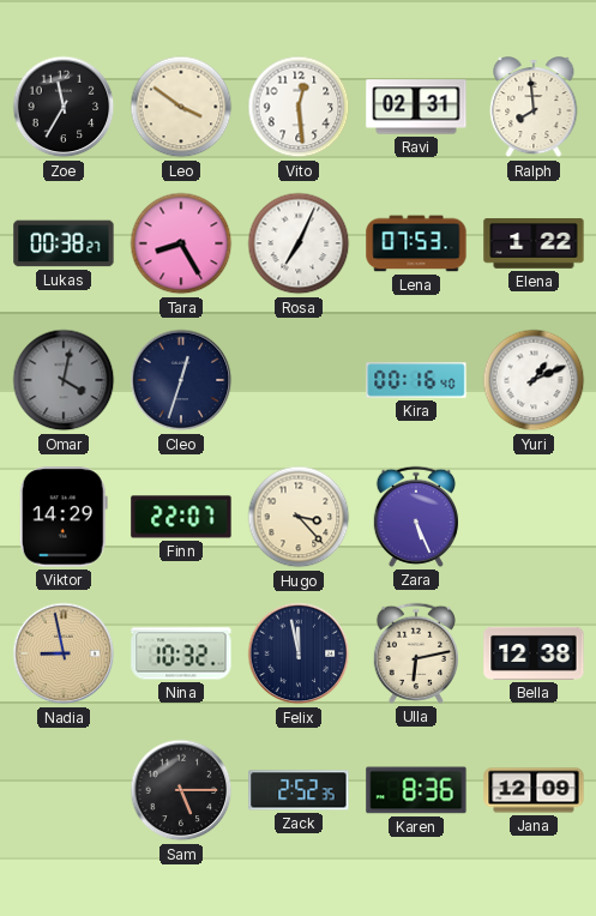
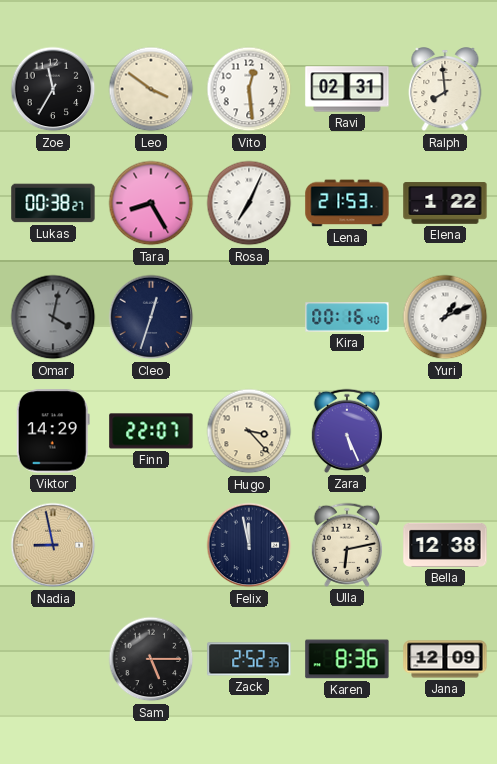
Lena: 07:53 -> 21:53 (347, 203)
Nina: 10:32 -> none (181, 653)
